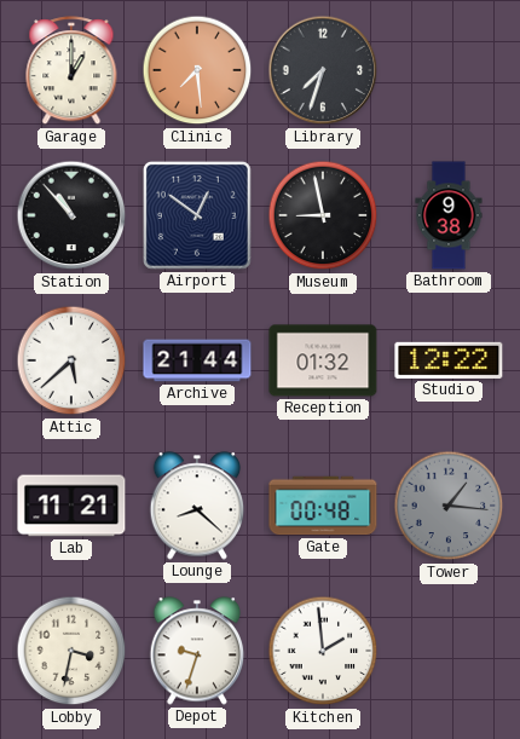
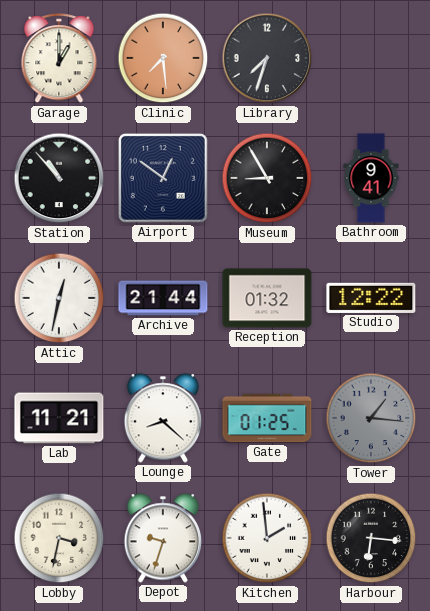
Museum: 8:58 -> 8:55 (267, 178)
Bathroom: 9:38 -> 9:41 (371, 178)
Attic: 5:38 -> 12:32 (59, 298)
Gate: 00:48 -> 01:25 (267, 418)
Harbour: none -> 6:16 (371, 538)
